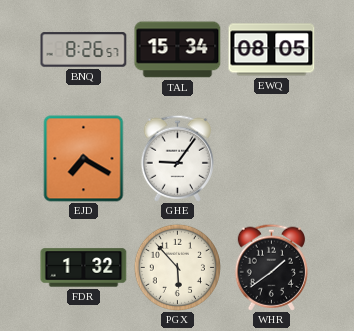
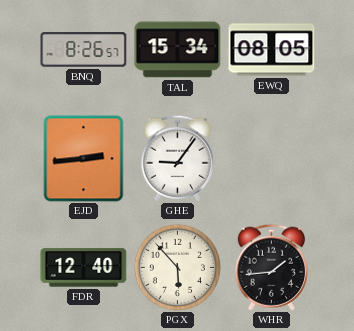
EJD: 7:20 -> 2:44 (84, 159)
FDR: 1:32 -> 12:40 (84, 268)
WHR: 1:39 -> 1:44 (271, 267)
